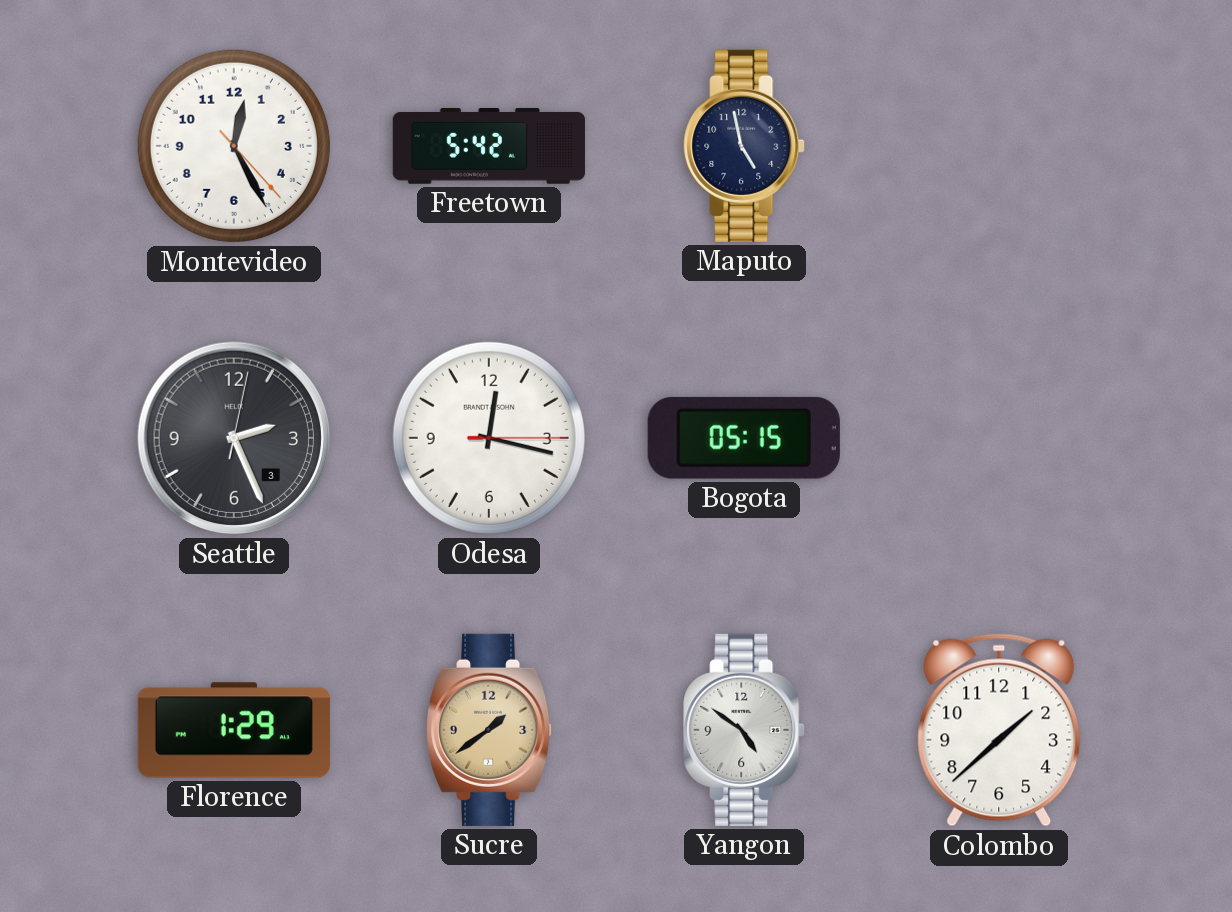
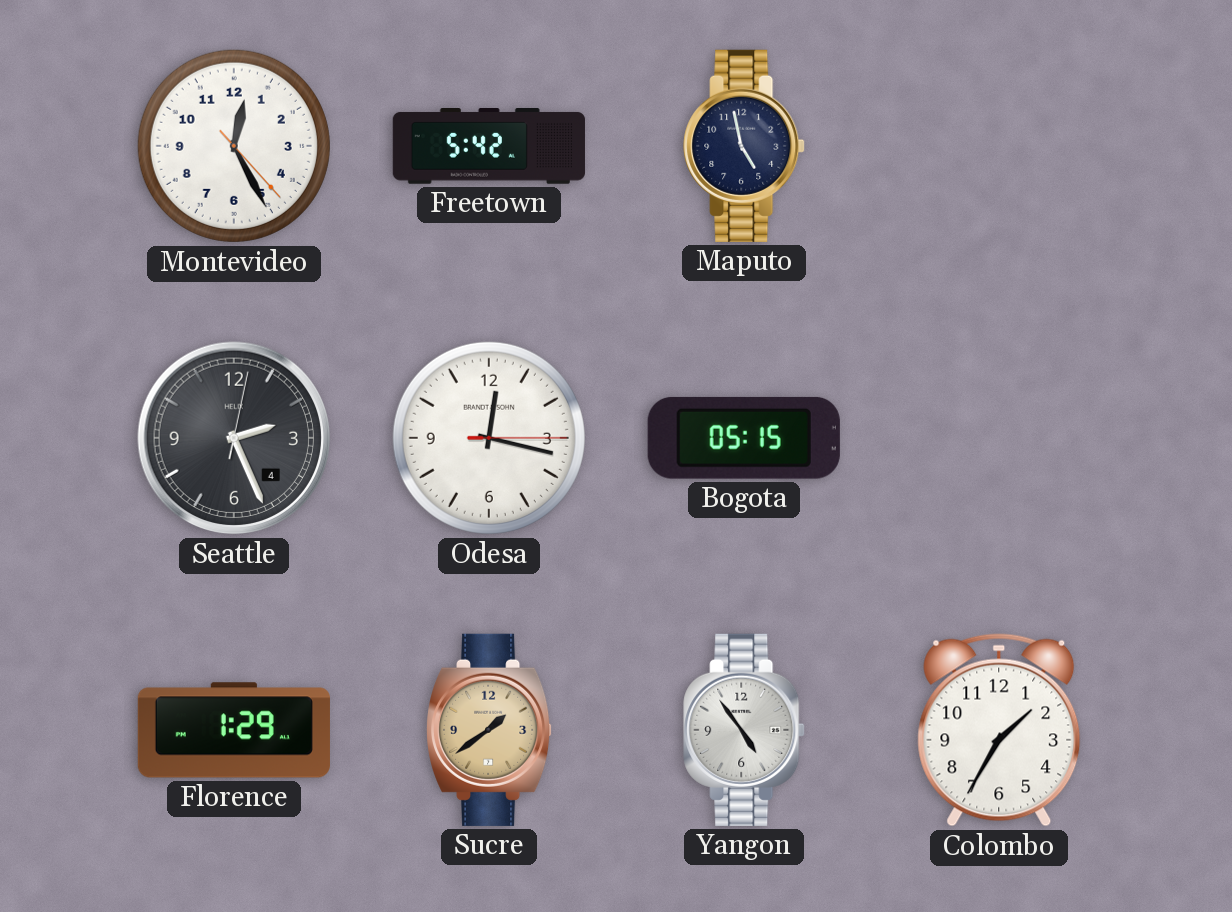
Seattle date: 3 -> 4 (234, 438)
Yangon: 4:51 -> 4:54 (744, 730)
Colombo: 1:38 -> 1:35 (999, 730)
